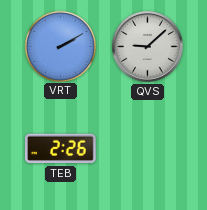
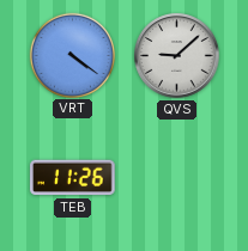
VRT: 2:10 -> 4:21 (72, 55)
TEB: 2:26 -> 11:26 (73, 178)
